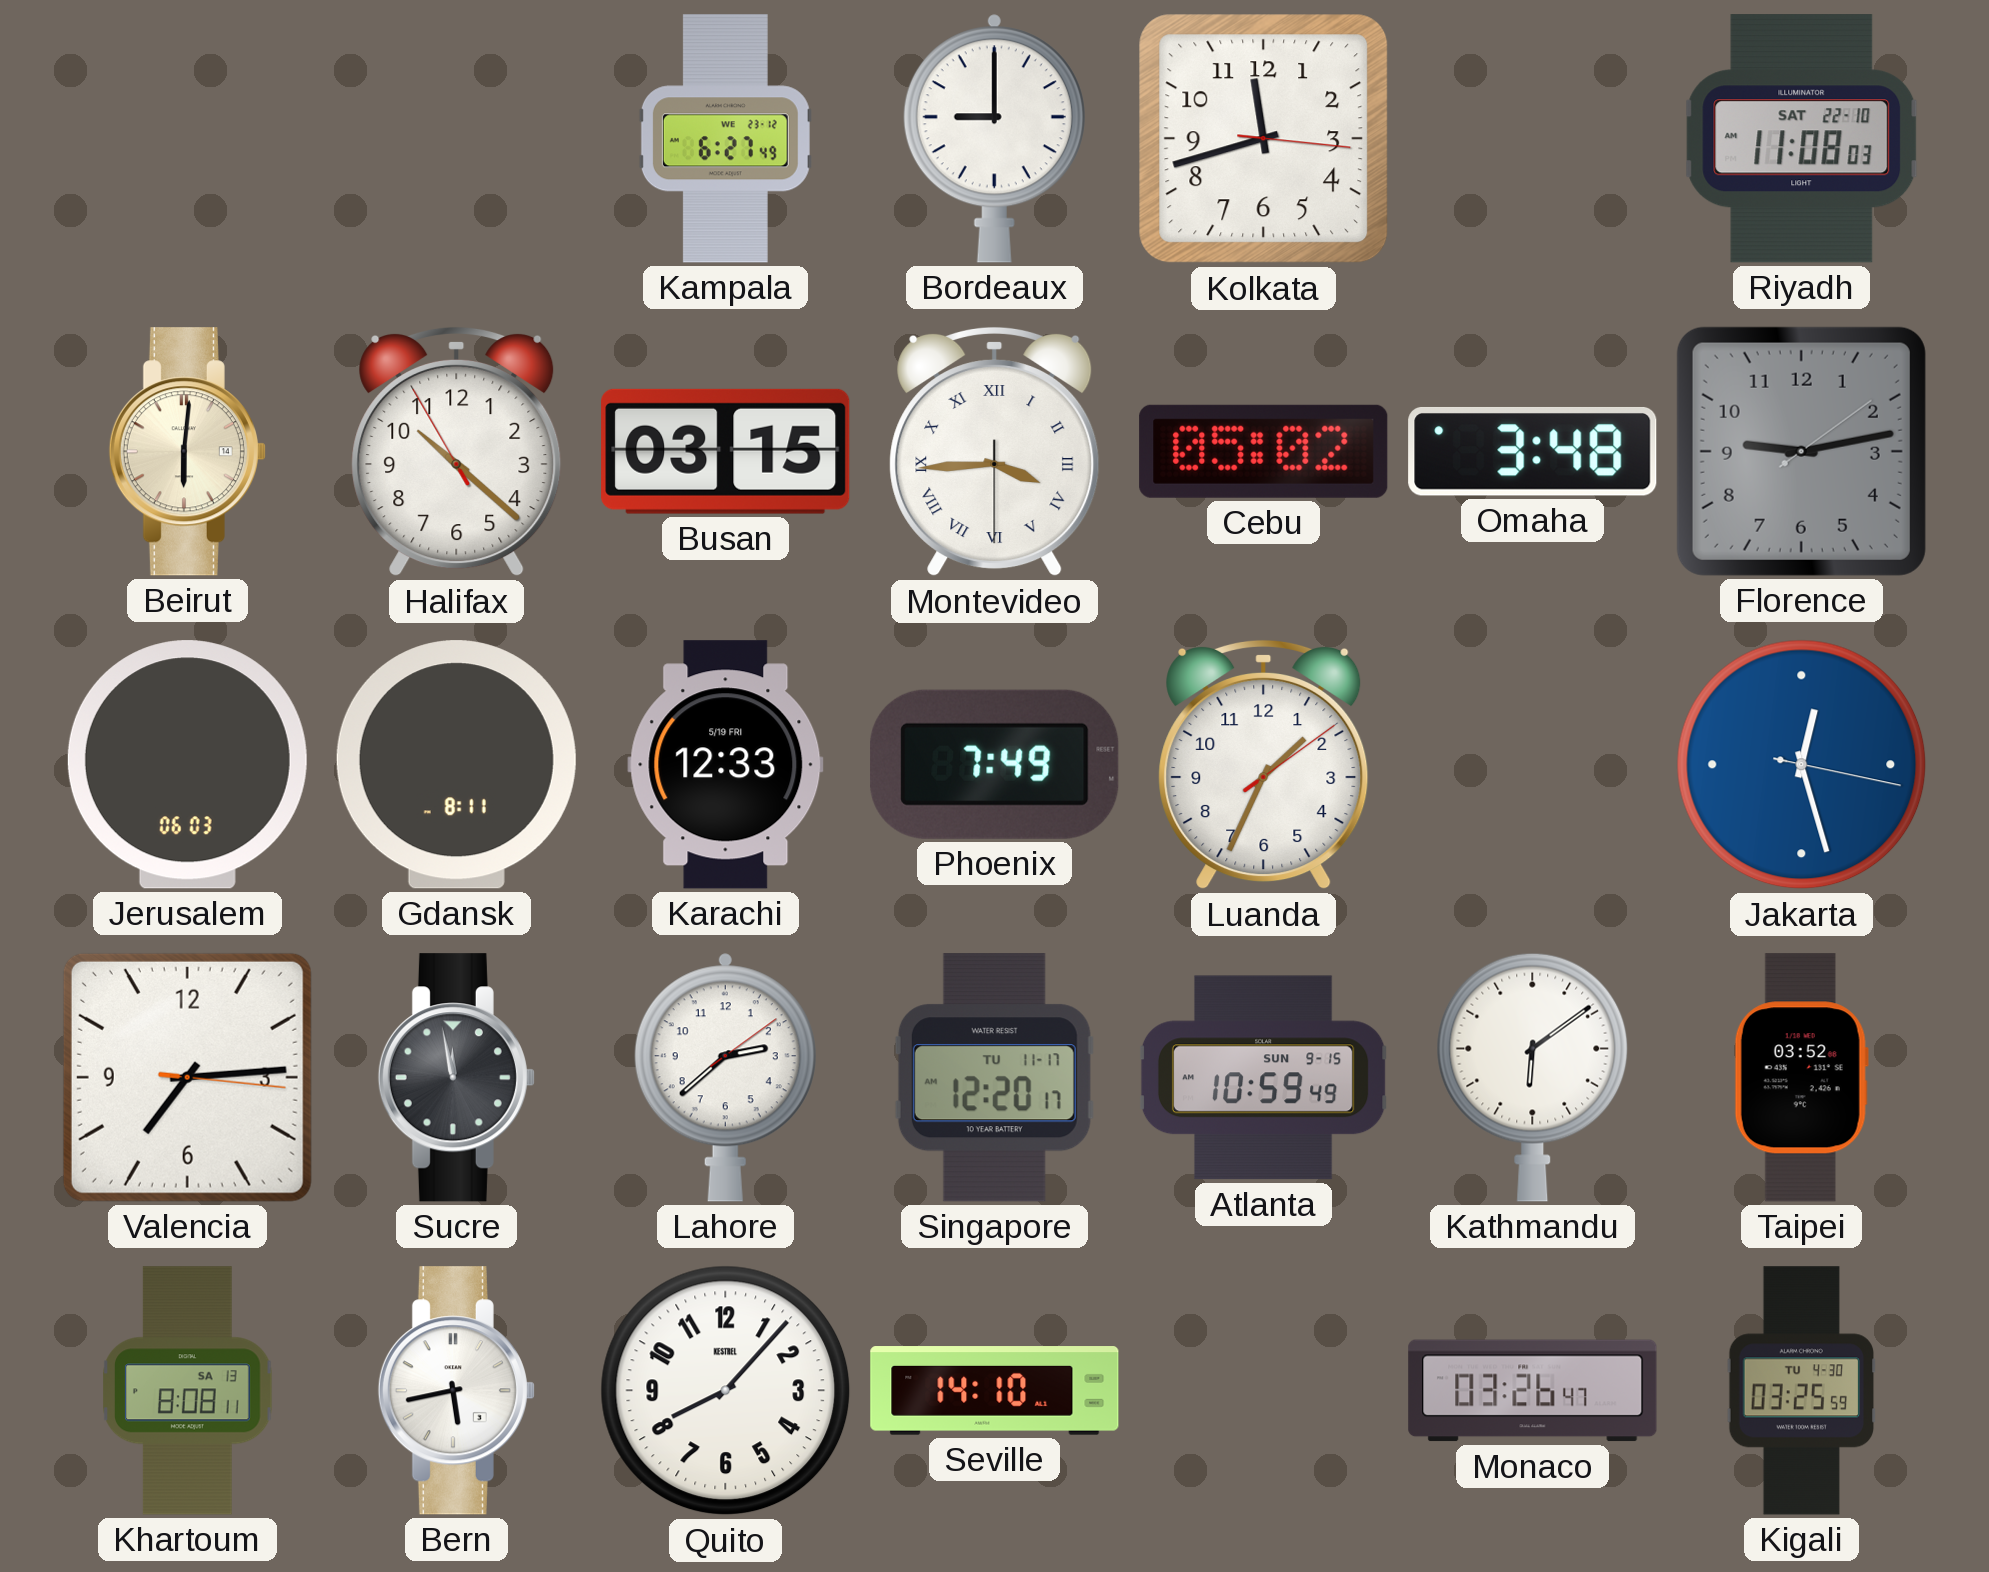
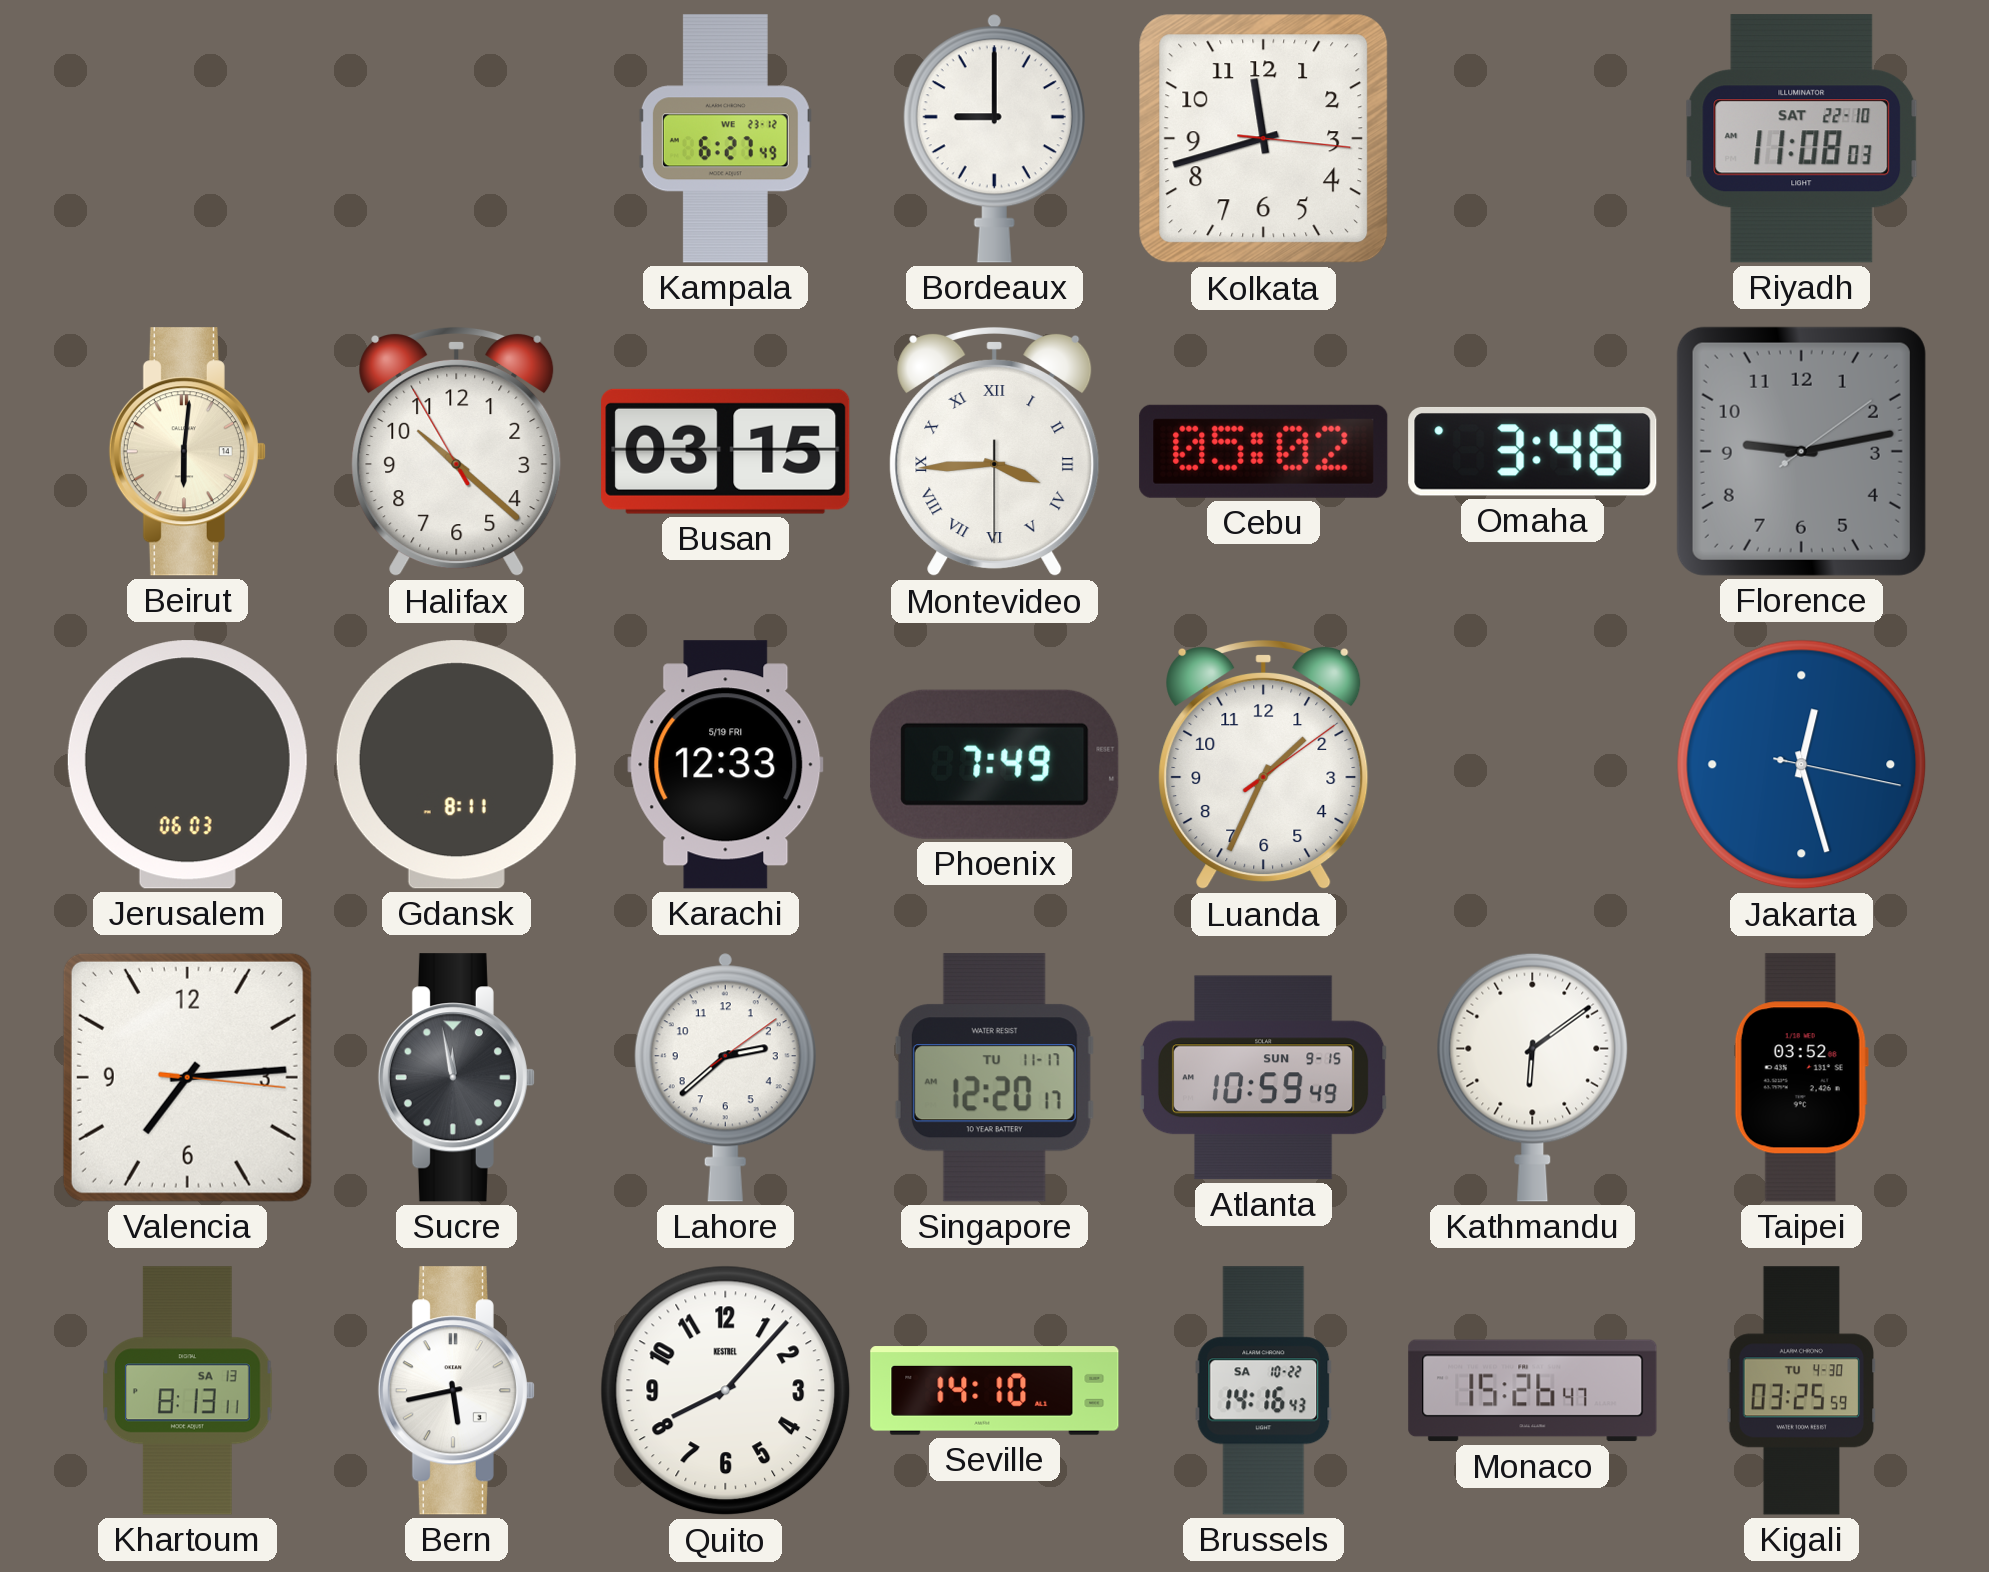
Khartoum: 8:08 -> 8:13 (188, 1391)
Brussels: none -> 14:16 (1264, 1391)
Monaco: 03:26 -> 15:26 (1533, 1391)
